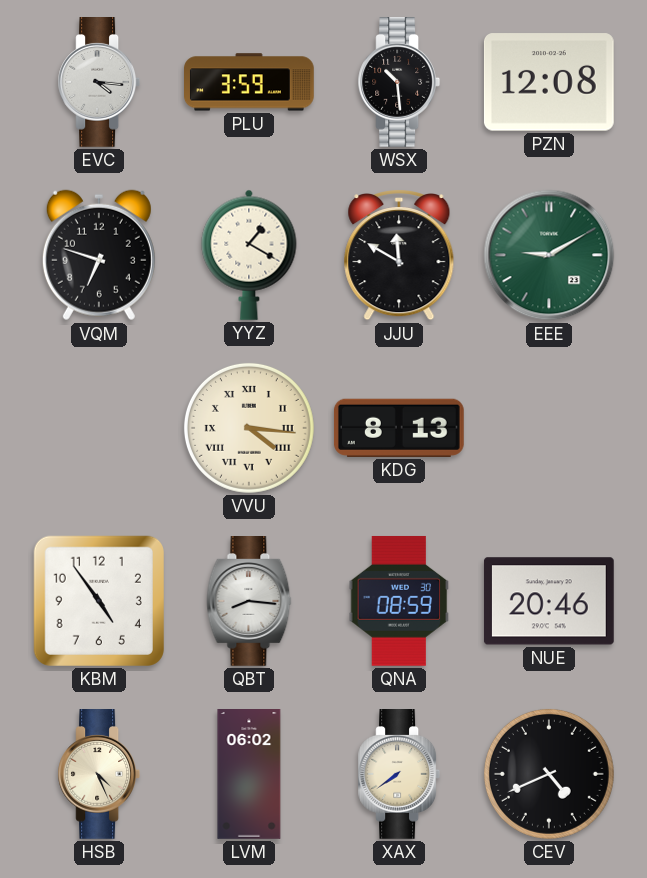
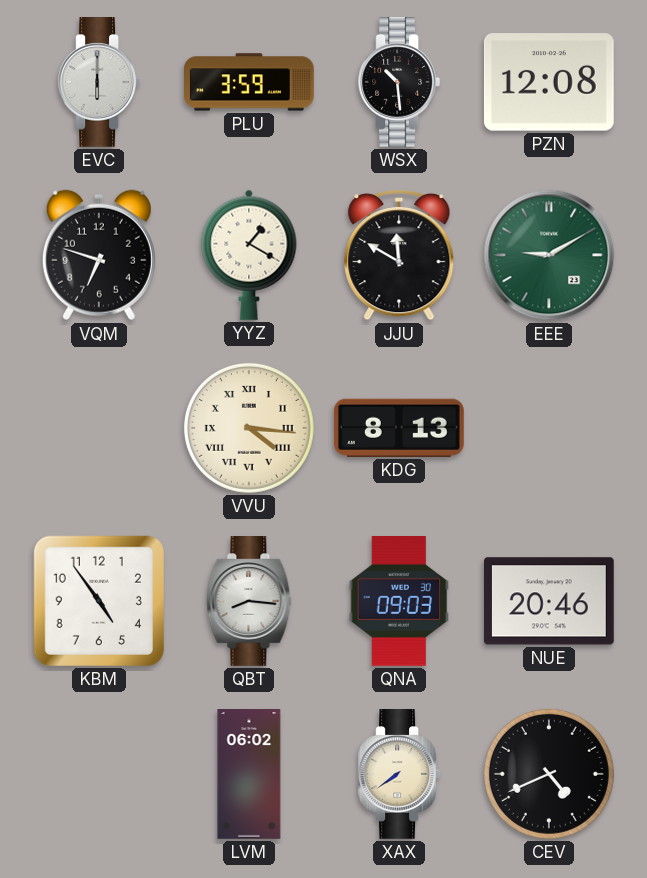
EVC: 4:16 -> 6:00 (99, 83)
QNA: 08:59 -> 09:03 (399, 601)
HSB: 4:26 -> none (99, 775)
